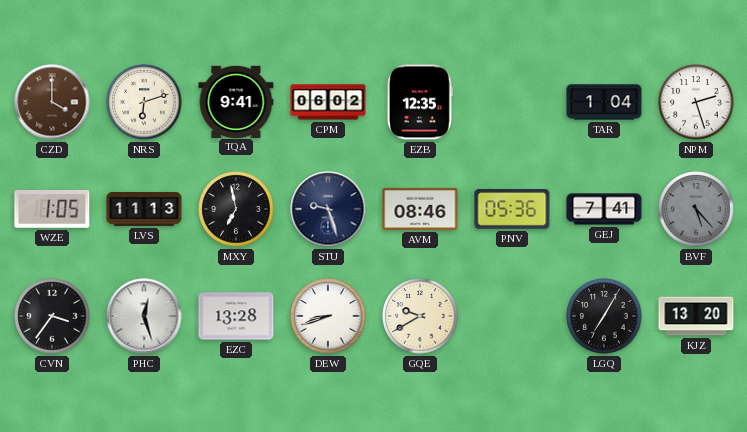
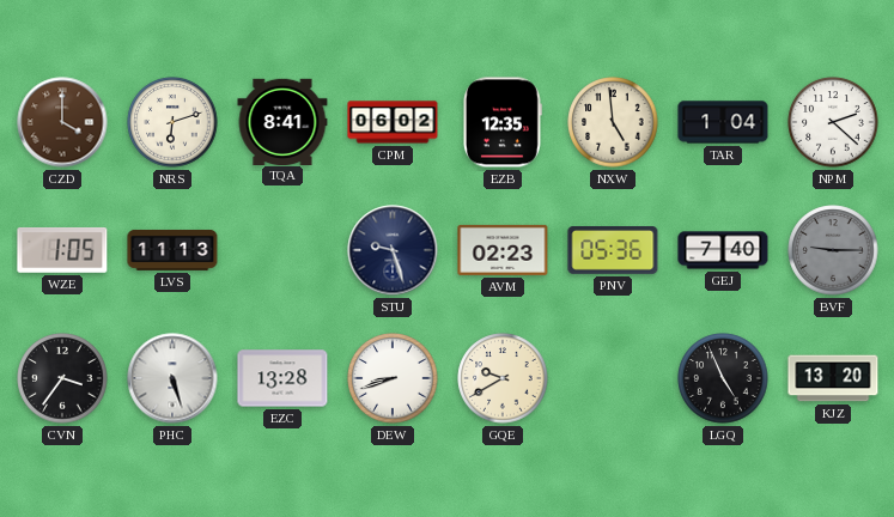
TQA: 9:41 -> 8:41 (282, 121)
NXW: none -> 4:59 (613, 122)
NPM: 2:27 -> 2:22 (833, 122)
MXY: 6:58 -> none (236, 209)
AVM: 08:46 -> 02:23 (503, 250)
GEJ: 7:41 -> 7:40 (723, 250)
BVF: 5:23 -> 9:15 (833, 250)
PHC: 12:27 -> 5:27 (172, 378)
LGQ: 7:05 -> 4:56 (723, 378)
